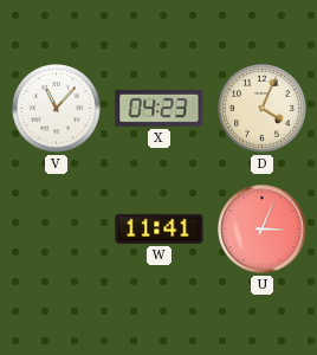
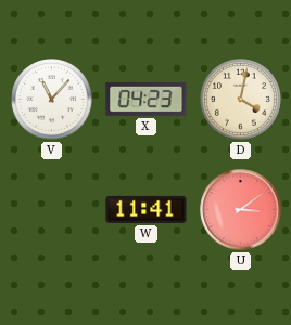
D: 4:04 -> 4:02 (241, 100)
U: 3:04 -> 3:09 (241, 210)
